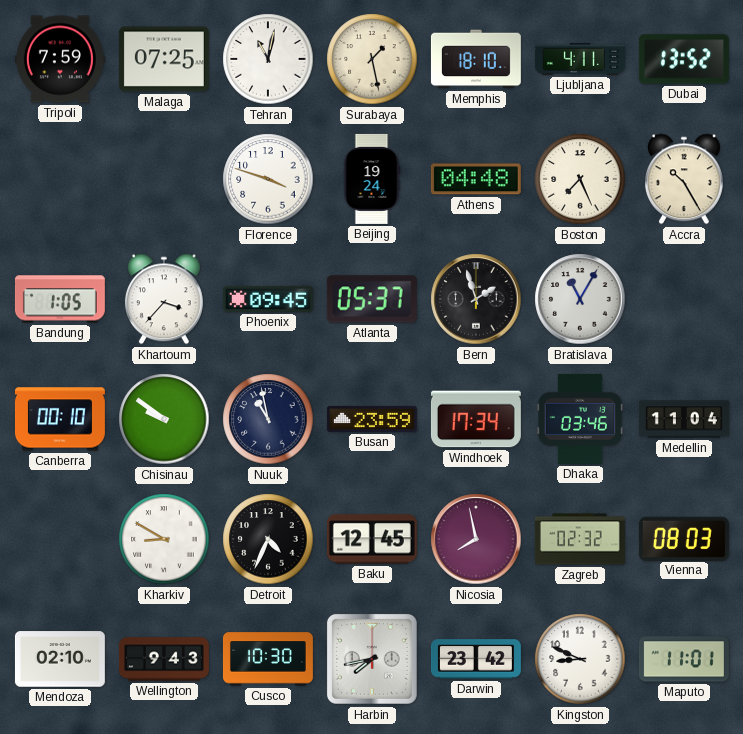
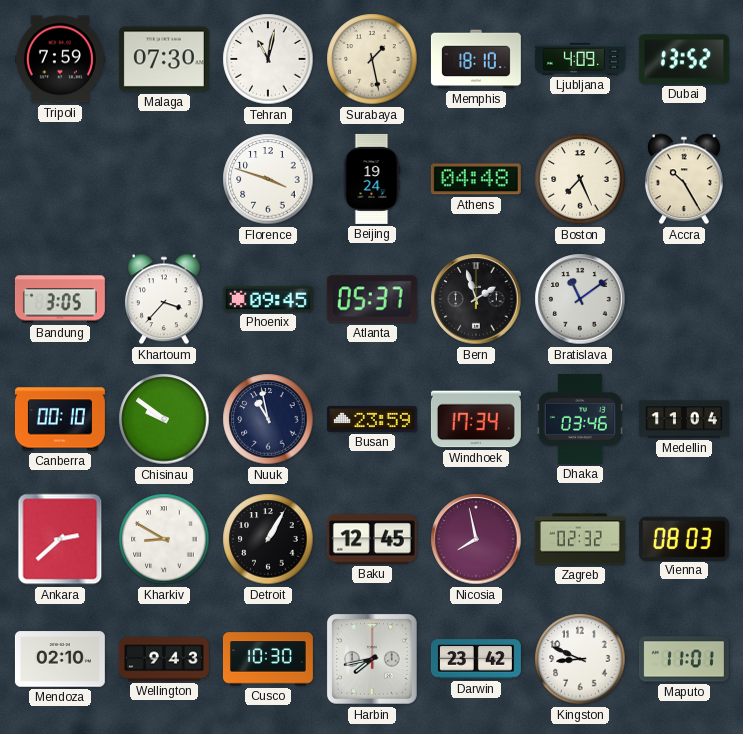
Malaga: 07:25 -> 07:30 (164, 59)
Ljubljana: 4:11 -> 4:09 (580, 59)
Bandung: 1:05 -> 3:05 (60, 299)
Bratislava: 11:05 -> 11:09 (580, 299)
Ankara: none -> 2:38 (60, 539)
Detroit: 4:34 -> 1:05 (268, 539)
